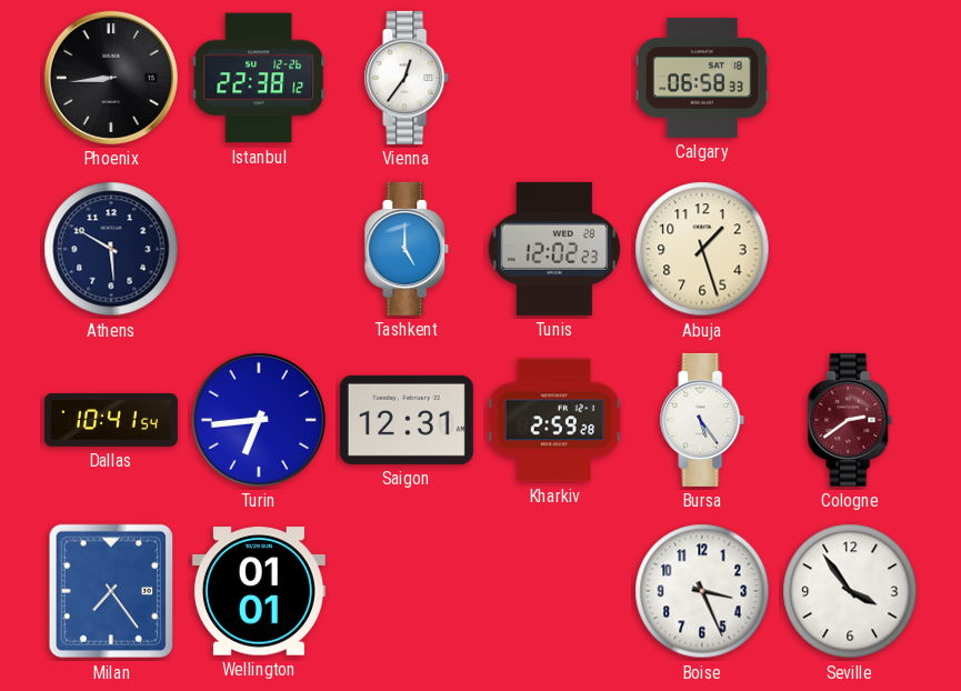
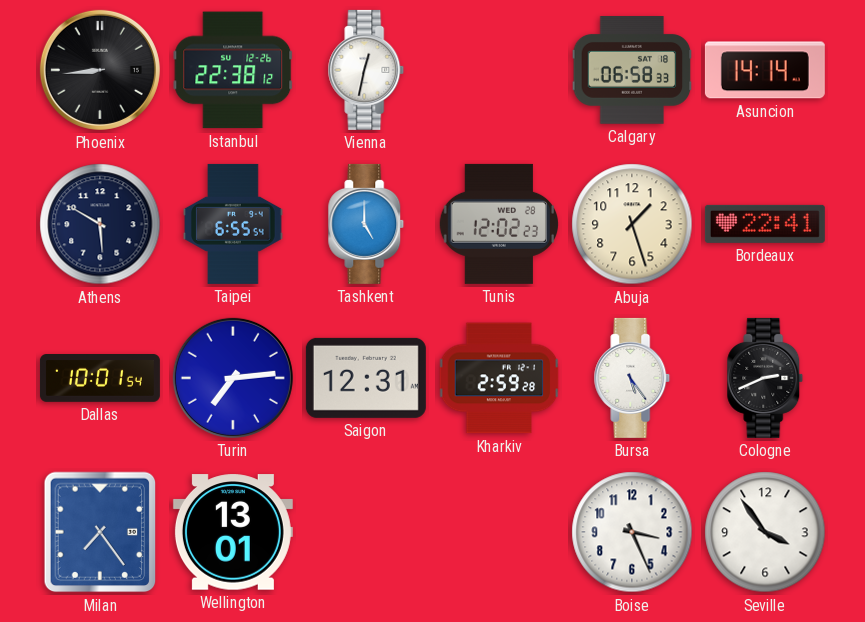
Vienna: 12:36 -> 12:32 (366, 70)
Asuncion: none -> 14:14 (765, 70)
Taipei: none -> 6:55 (234, 224)
Bordeaux: none -> 22:41 (765, 224)
Dallas: 10:41 -> 10:01 (100, 379)
Turin: 6:44 -> 7:14 (233, 378)
Cologne: 2:39 -> 2:41 (765, 378)
Cologne dial: burgundy -> black (765, 378)
Wellington: 01:01 -> 13:01 (233, 532)
